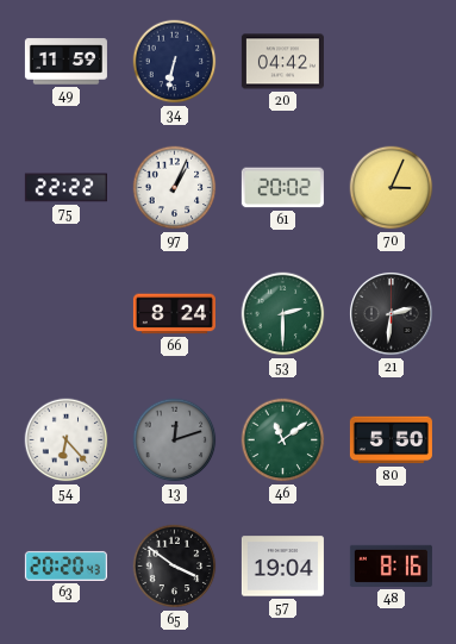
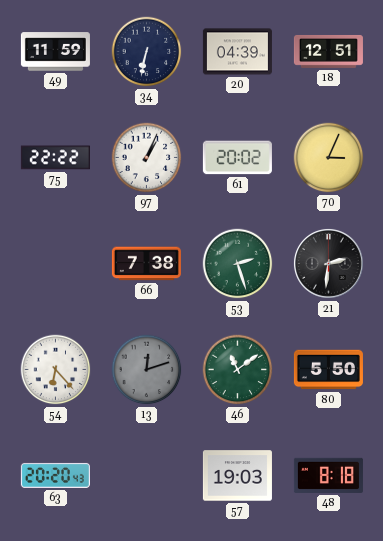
20: 04:42 -> 04:39 (237, 52)
18: none -> 12:51 (328, 52)
66: 8:24 -> 7:38 (146, 264)
53: 2:30 -> 2:27 (238, 264)
65: 3:51 -> none (175, 567)
57: 19:04 -> 19:03 (237, 476)
48: 8:16 -> 8:18 (328, 475)
